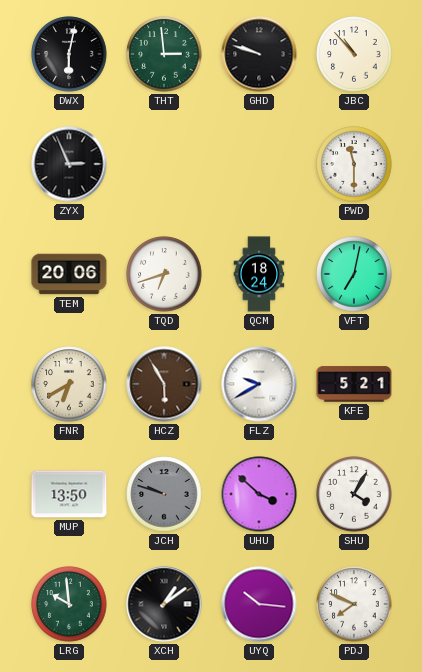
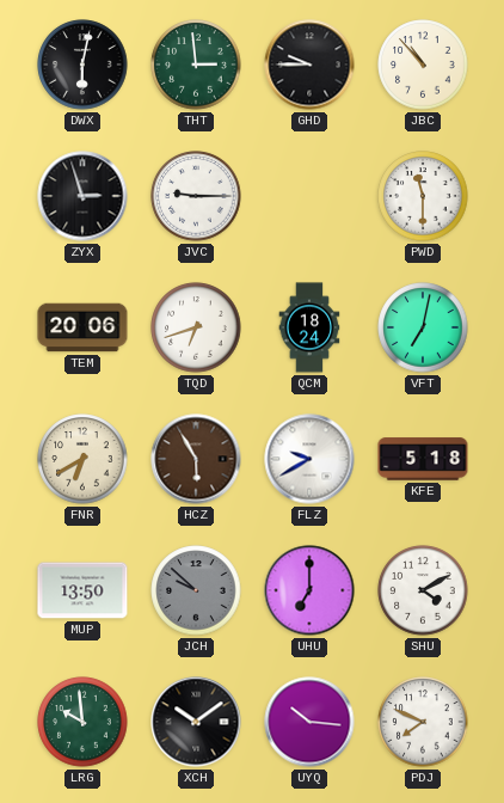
GHD: 9:48 -> 9:45 (309, 65)
ZYX: 2:56 -> 2:57 (82, 196)
JVC: none -> 9:15 (196, 196)
KFE: 5:21 -> 5:18 (423, 459)
JCH: 9:48 -> 9:52 (196, 590)
UHU: 3:52 -> 7:00 (309, 590)
SHU: 4:05 -> 4:10 (423, 590)
XCH: 1:09 -> 10:09 (196, 722)
